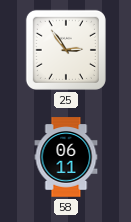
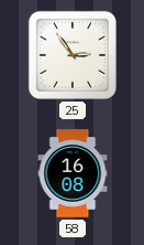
58: 06:11 -> 16:08 (73, 173)
